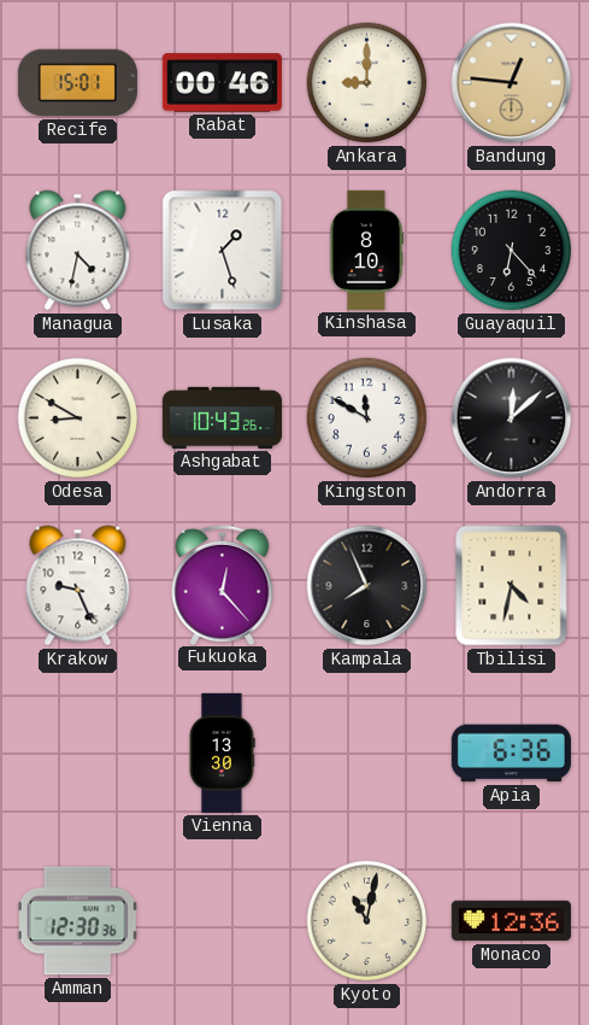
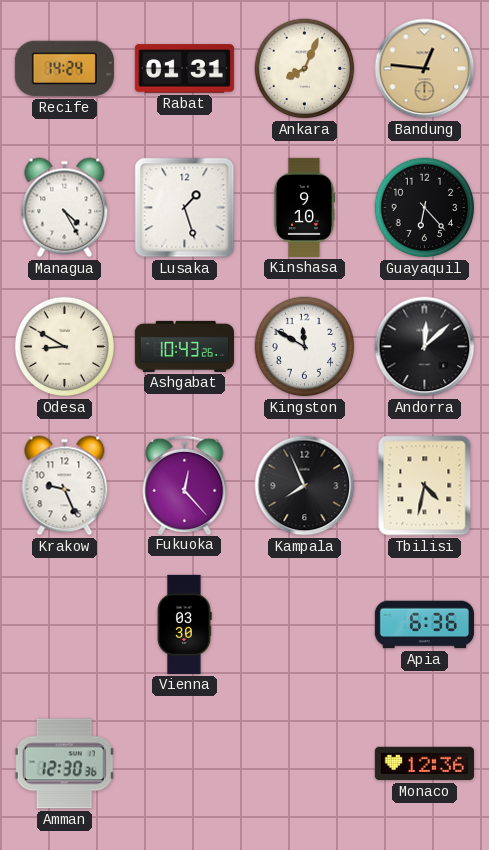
Recife: 15:01 -> 14:24 (64, 69)
Rabat: 00:46 -> 01:31 (184, 69)
Ankara: 9:00 -> 8:04 (305, 69)
Managua: 4:32 -> 4:25 (65, 208)
Kinshasa: 8:10 -> 9:10 (304, 207)
Vienna: 13:30 -> 03:30 (184, 624)
Kyoto: 11:02 -> none (367, 921)
